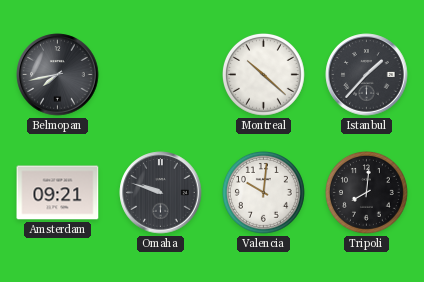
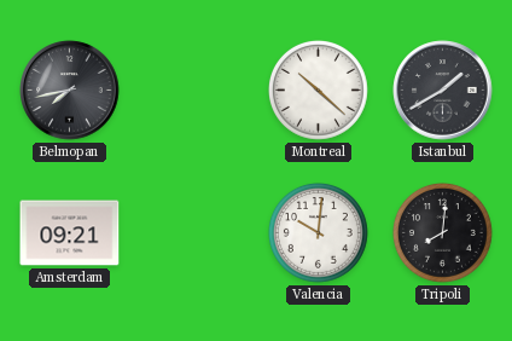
Istanbul: 1:37 -> 1:40 (443, 91)
Omaha: 9:48 -> none (161, 193)
